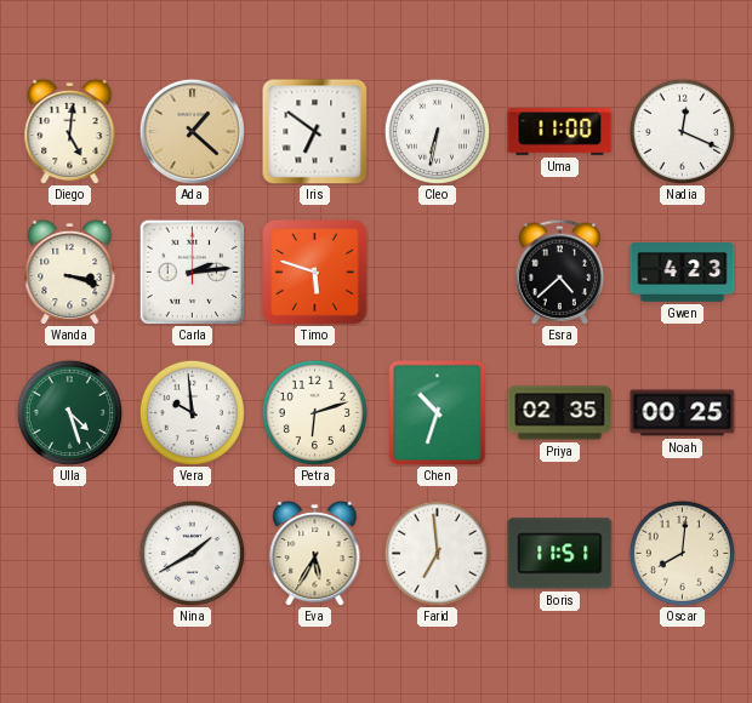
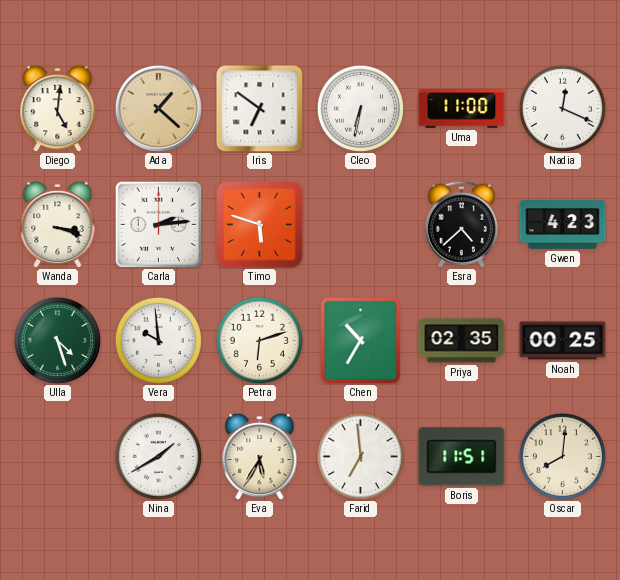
Chen: 10:33 -> 10:35 (361, 340)
